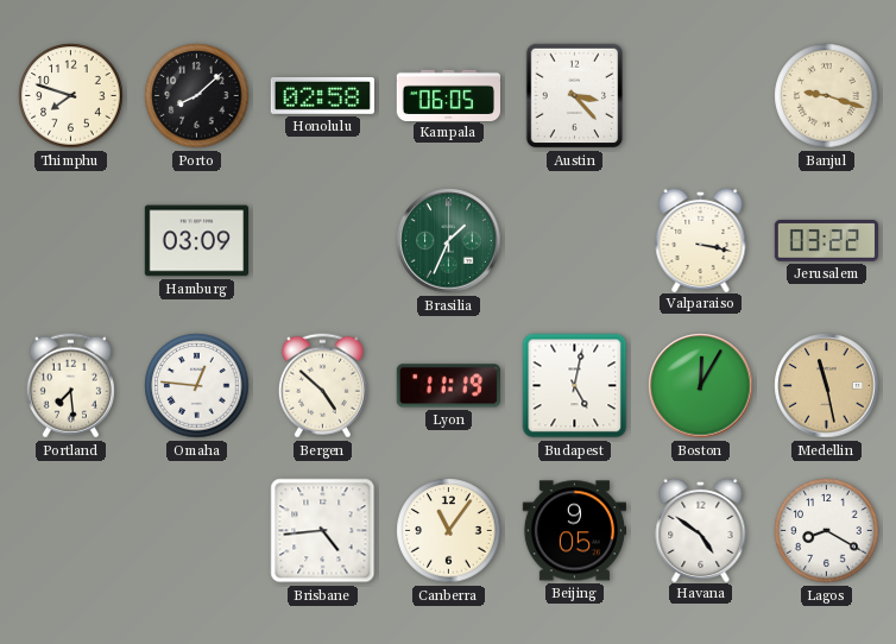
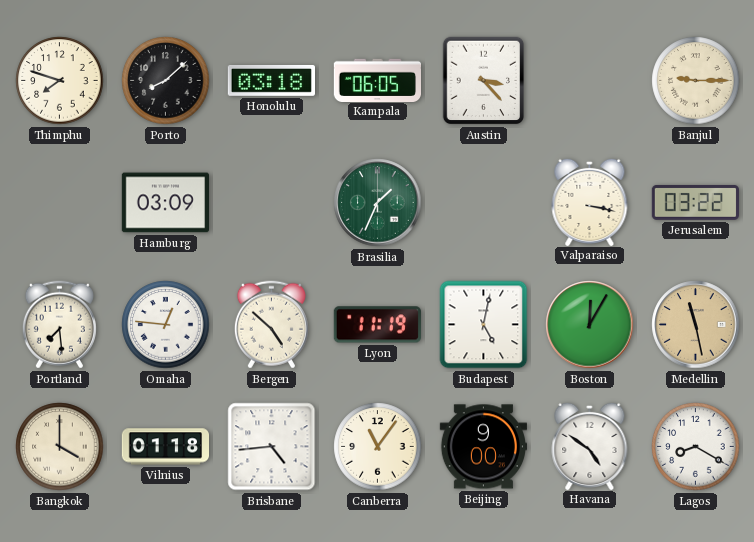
Honolulu: 02:58 -> 03:18 (271, 80)
Banjul: 9:18 -> 9:15 (696, 81)
Bangkok: none -> 4:00 (60, 447)
Vilnius: none -> 01:18 (165, 447)
Beijing: 9:05 -> 9:00 (483, 447)
